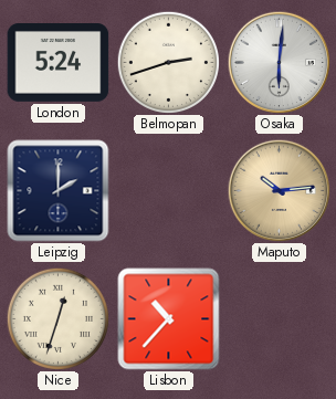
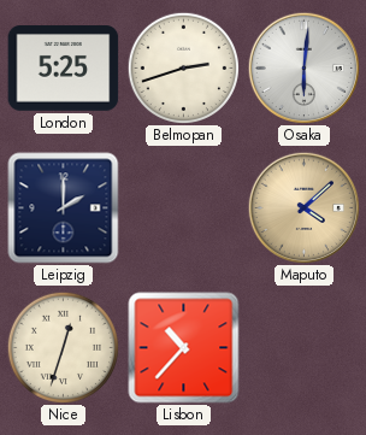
London: 5:24 -> 5:25 (64, 69)
Maputo: 10:14 -> 4:08 (303, 207)
